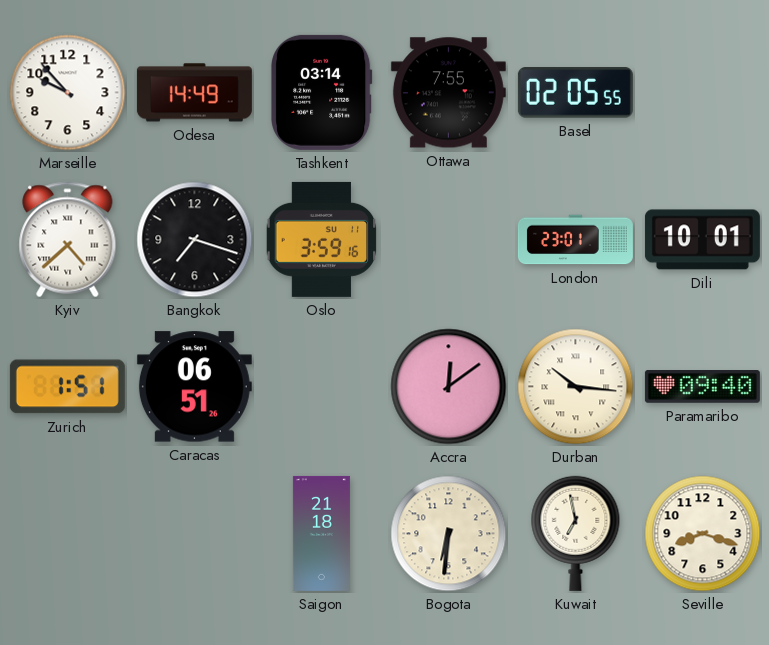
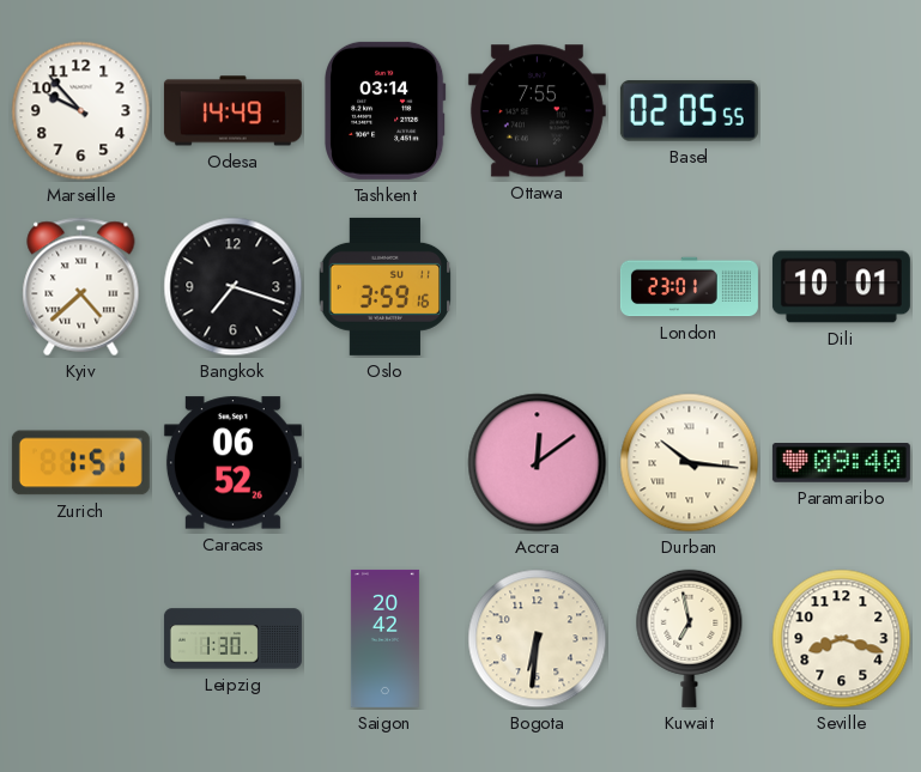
Caracas: 06:51 -> 06:52 (232, 463)
Leipzig: none -> 1:30 (232, 639)
Saigon: 21:18 -> 20:42 (384, 638)
